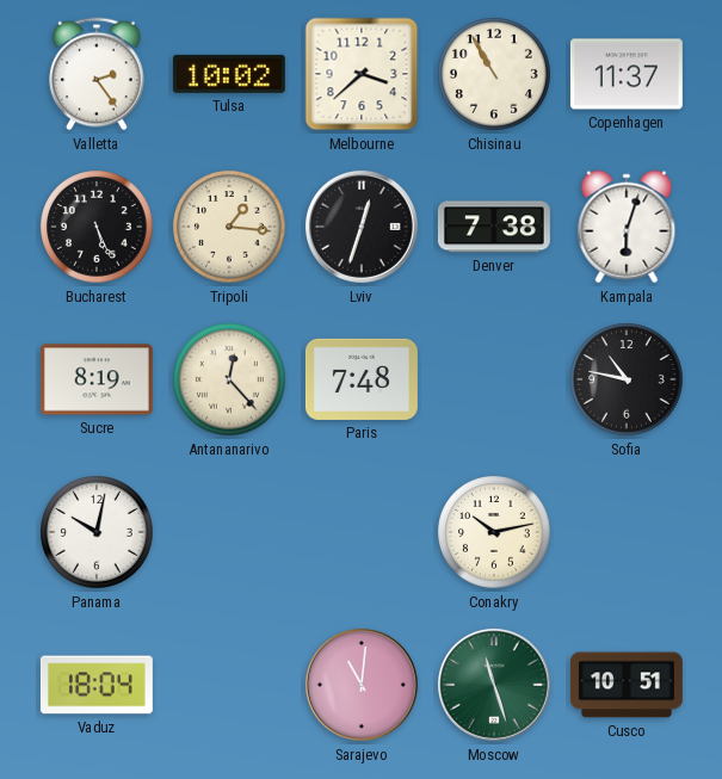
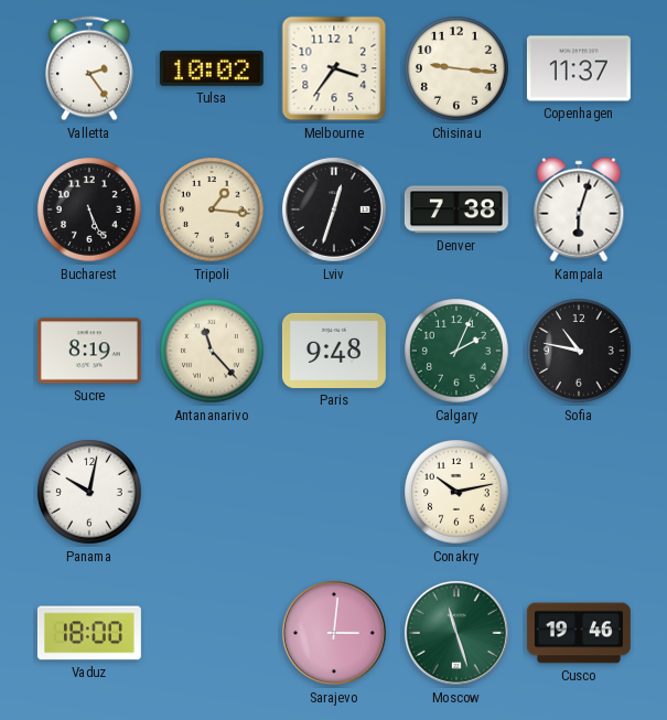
Melbourne: 3:38 -> 3:36 (334, 68)
Chisinau: 10:55 -> 9:16 (456, 68)
Antananarivo: 12:23 -> 11:23 (212, 351)
Paris: 7:48 -> 9:48 (334, 351)
Calgary: none -> 2:04 (456, 351)
Vaduz: 18:04 -> 18:00 (89, 633)
Sarajevo: 11:01 -> 3:01 (334, 633)
Cusco: 10:51 -> 19:46 (579, 633)
